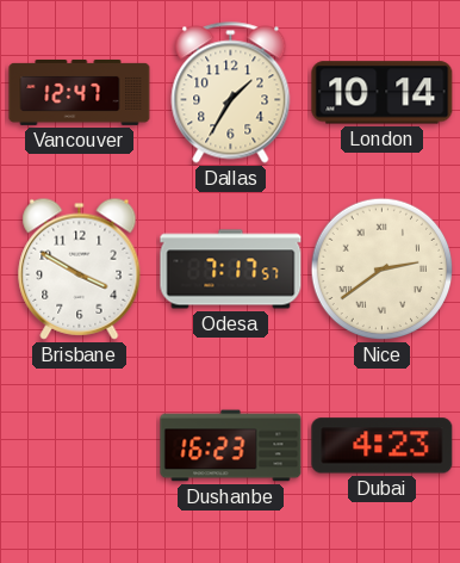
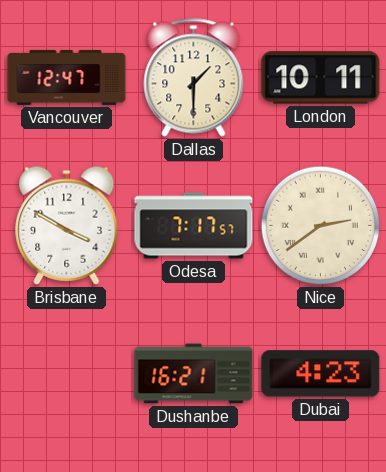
Dallas: 1:35 -> 1:30 (194, 78)
London: 10:14 -> 10:11 (321, 78)
Dushanbe: 16:23 -> 16:21 (194, 374)
